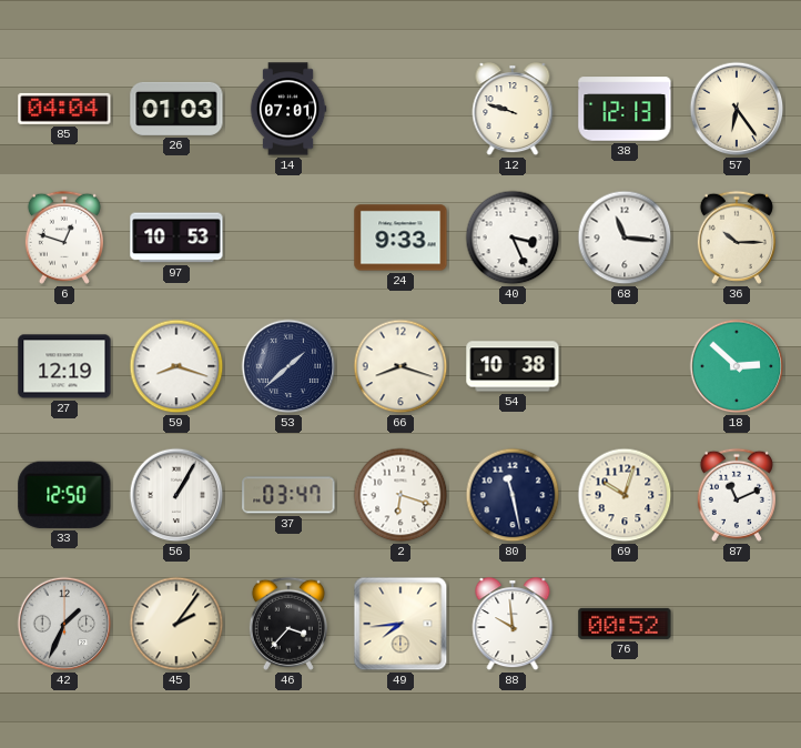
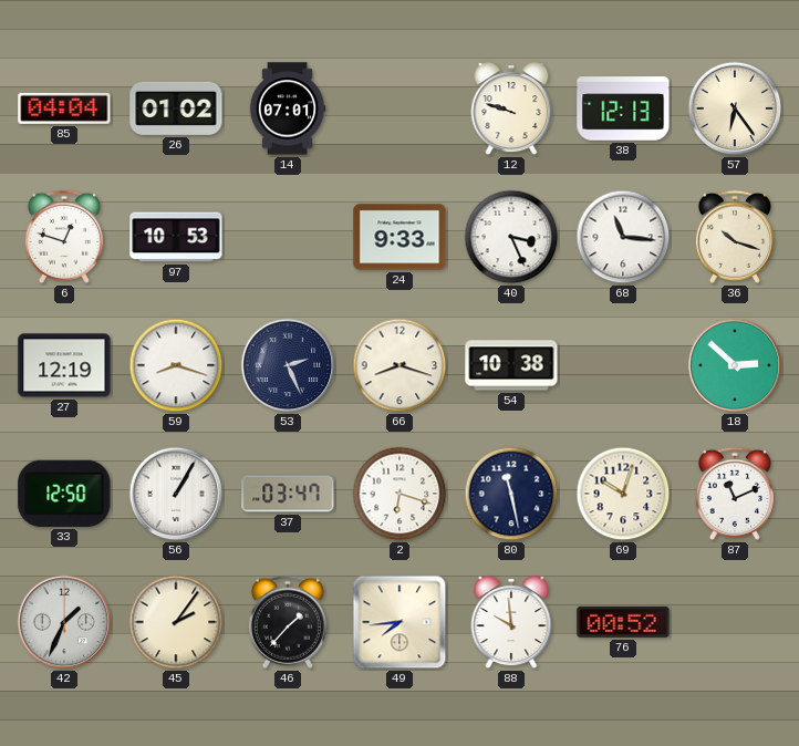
26: 01:03 -> 01:02 (176, 108)
36: 10:15 -> 10:18 (735, 237)
53: 1:38 -> 2:26 (288, 365)
46: 3:37 -> 1:37 (288, 622)
